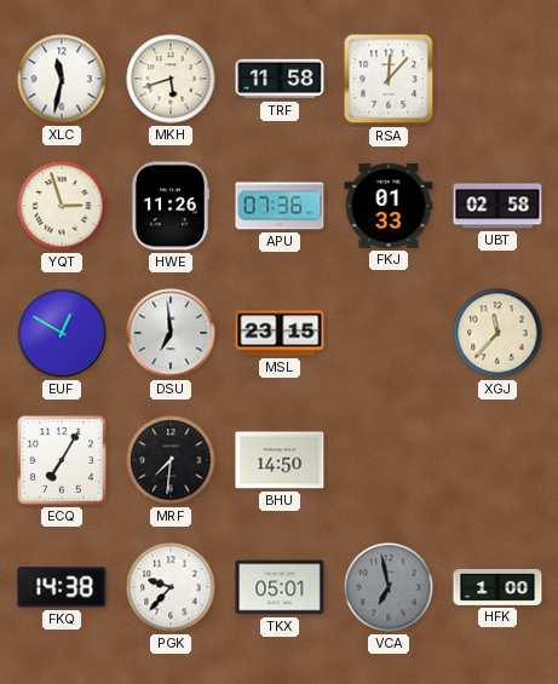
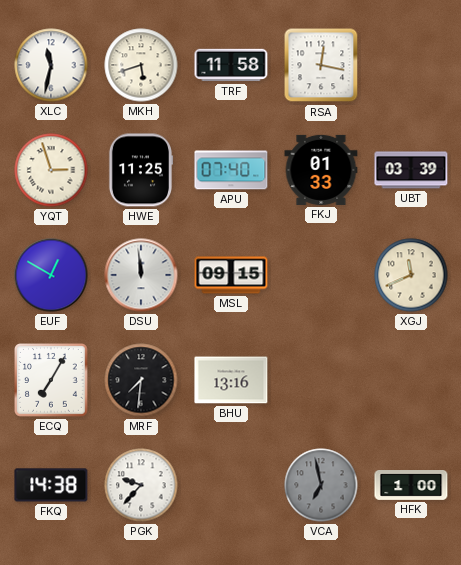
RSA: 12:07 -> 12:17 (321, 65)
HWE: 11:26 -> 11:25 (141, 170)
APU: 07:36 -> 07:40 (231, 170)
UBT: 02:58 -> 03:39 (411, 170)
DSU: 6:59 -> 11:59 (141, 275)
MSL: 23:15 -> 09:15 (231, 275)
XGJ: 11:37 -> 11:41 (411, 275)
BHU: 14:50 -> 13:16 (231, 380)
TKX: 05:01 -> none (280, 587)
